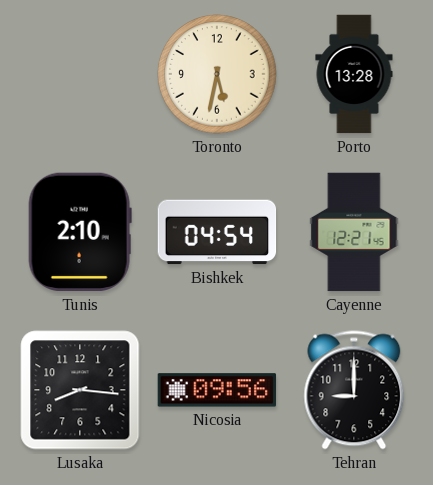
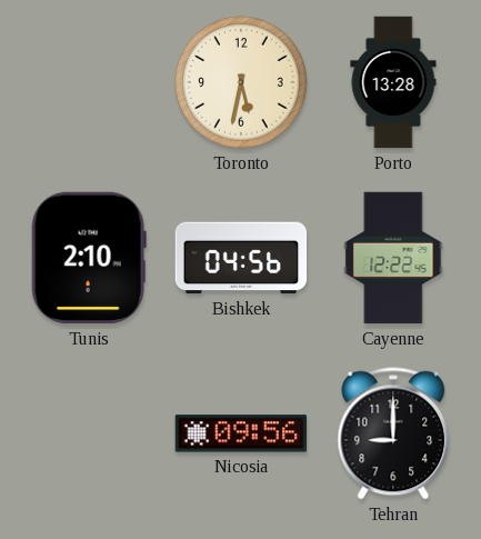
Bishkek: 04:54 -> 04:56 (241, 258)
Cayenne: 12:21 -> 12:22 (393, 258)
Lusaka: 8:16 -> none (80, 390)
